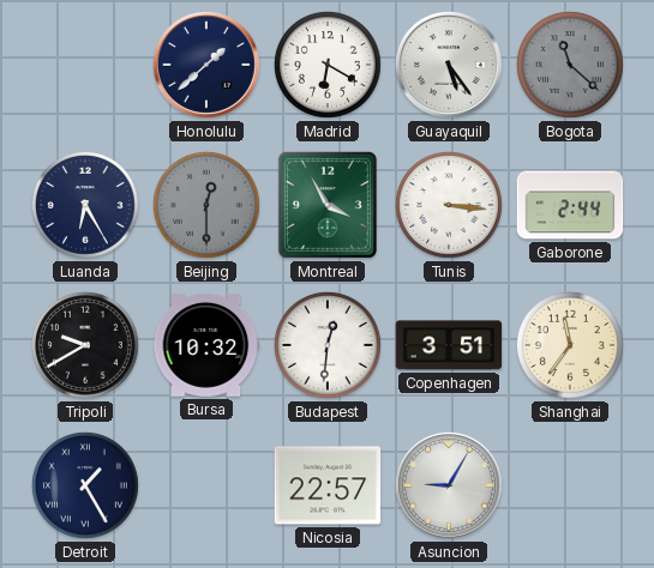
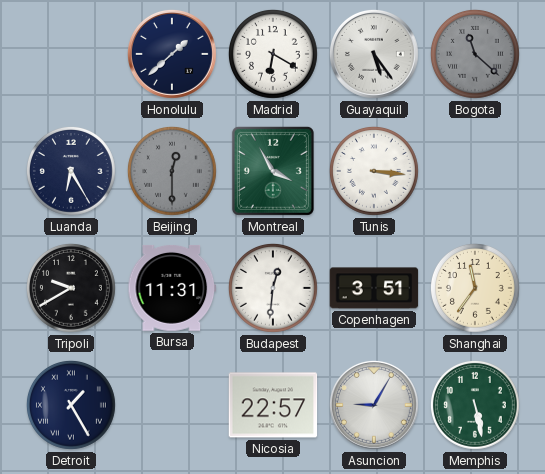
Gaborone: 2:44 -> none (570, 205)
Bursa: 10:32 -> 11:31 (172, 288)
Memphis: none -> 5:28 (475, 405)
